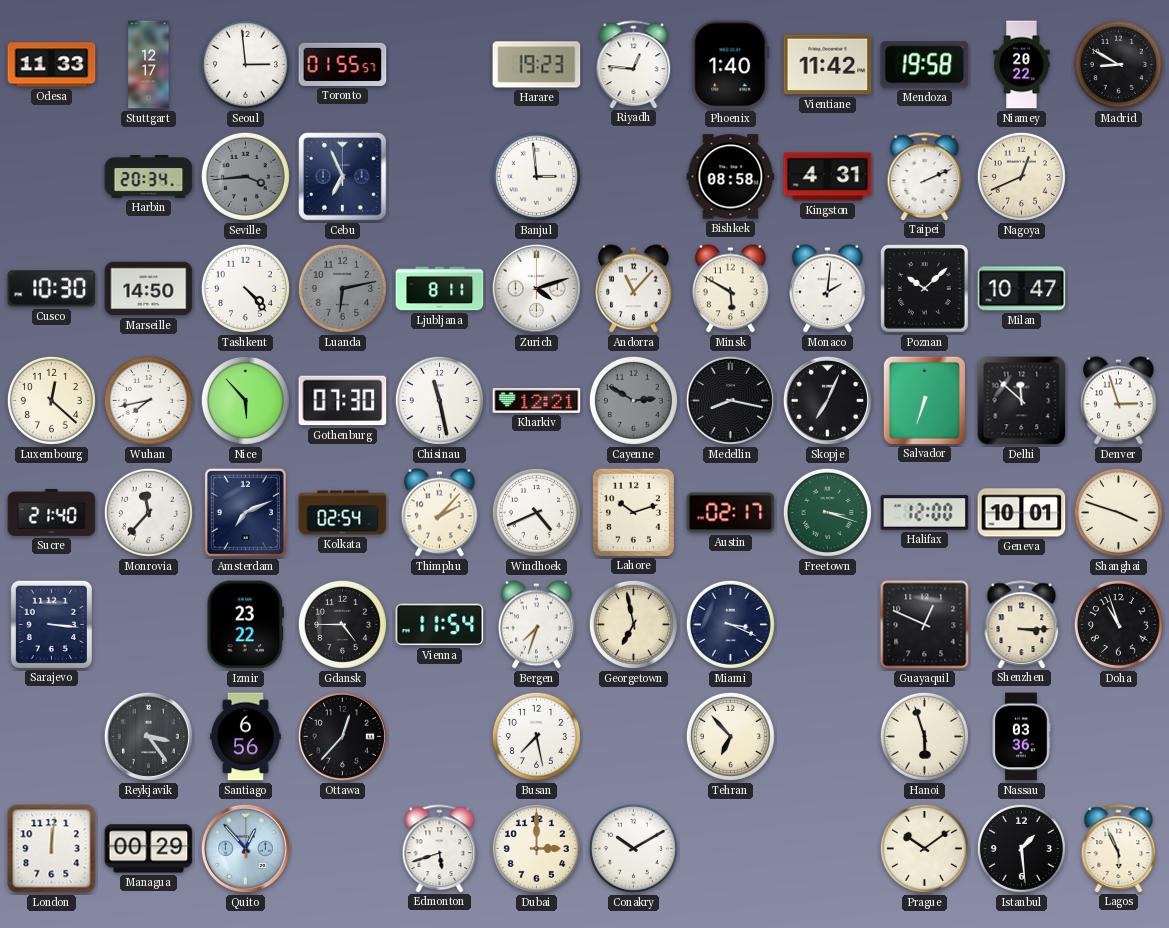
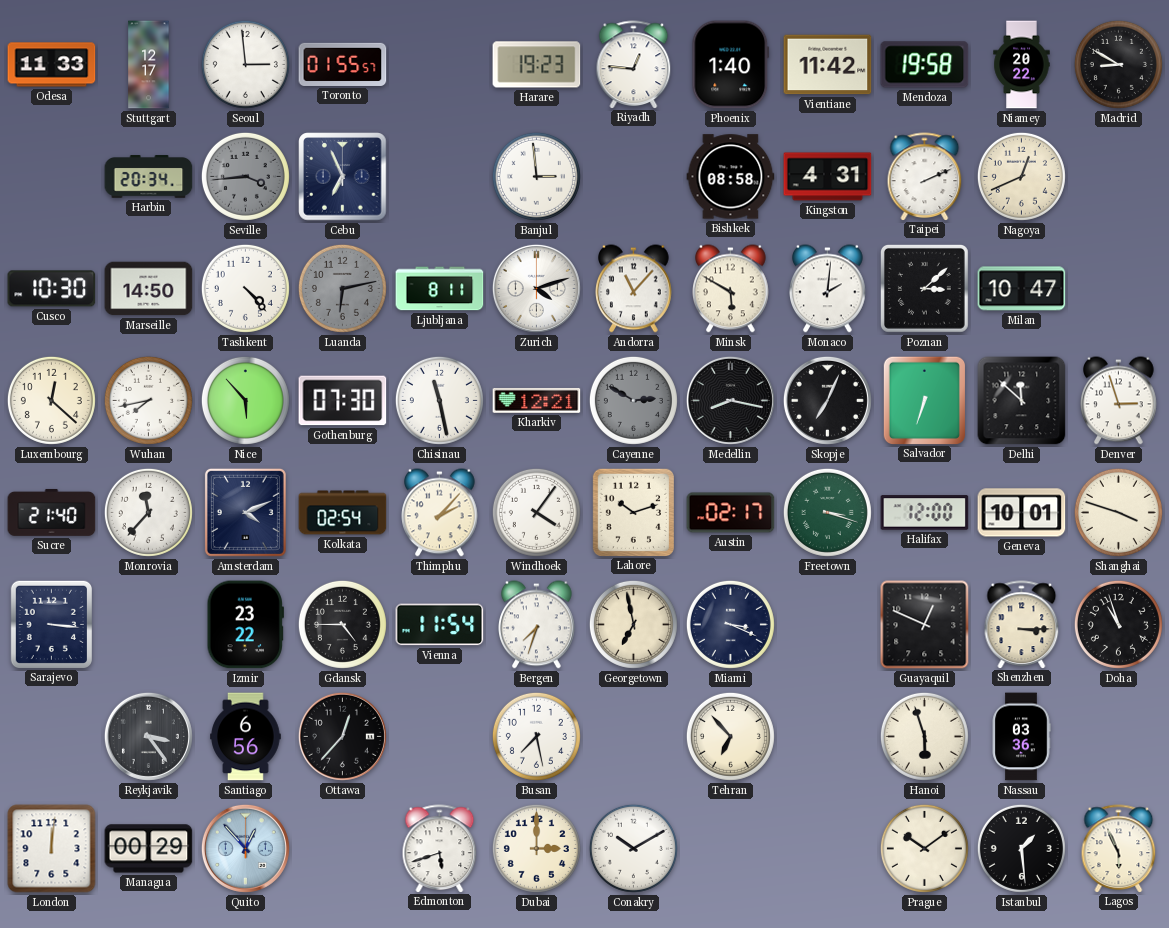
Poznan: 10:08 -> 3:08 (925, 289)
Amsterdam: 7:11 -> 4:11 (245, 512)
Windhoek: 4:41 -> 4:06 (536, 512)
